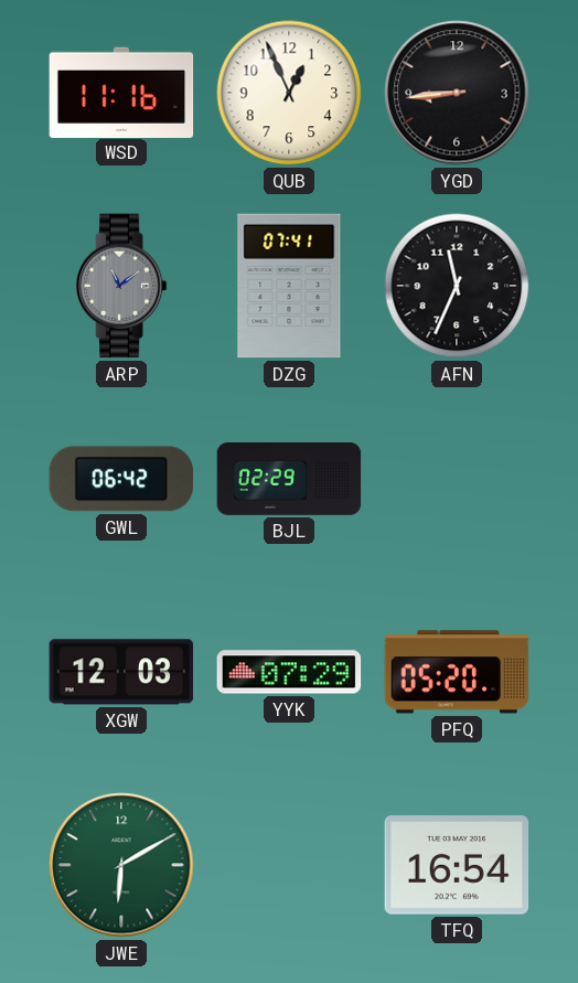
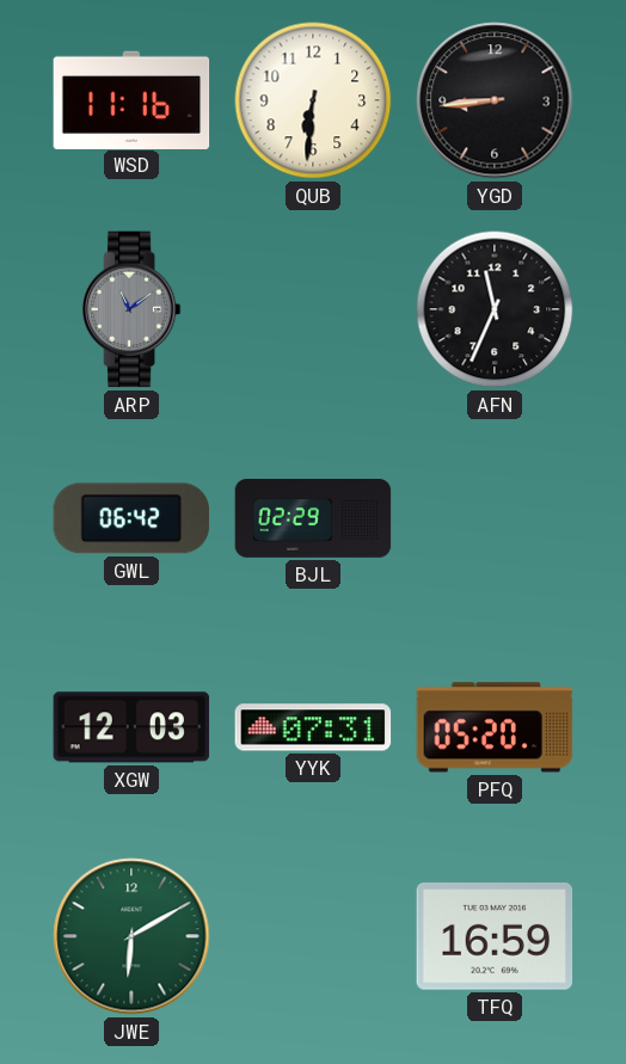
QUB: 12:56 -> 6:31 (313, 100)
DZG: 07:41 -> none (289, 286)
YYK: 07:29 -> 07:31 (313, 727)
TFQ: 16:54 -> 16:59 (495, 937)
